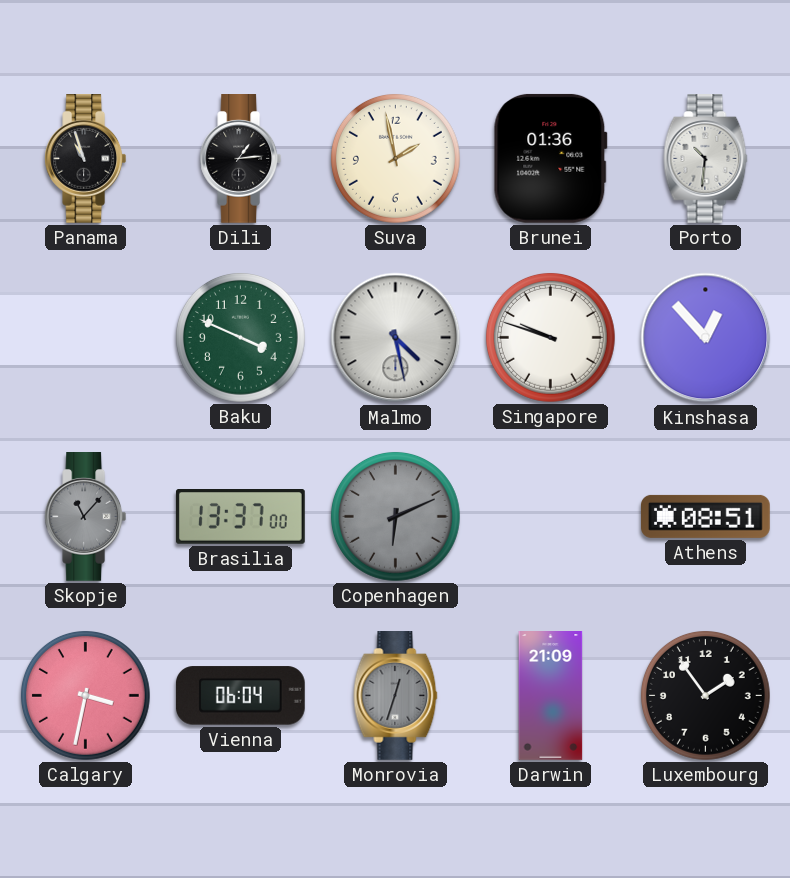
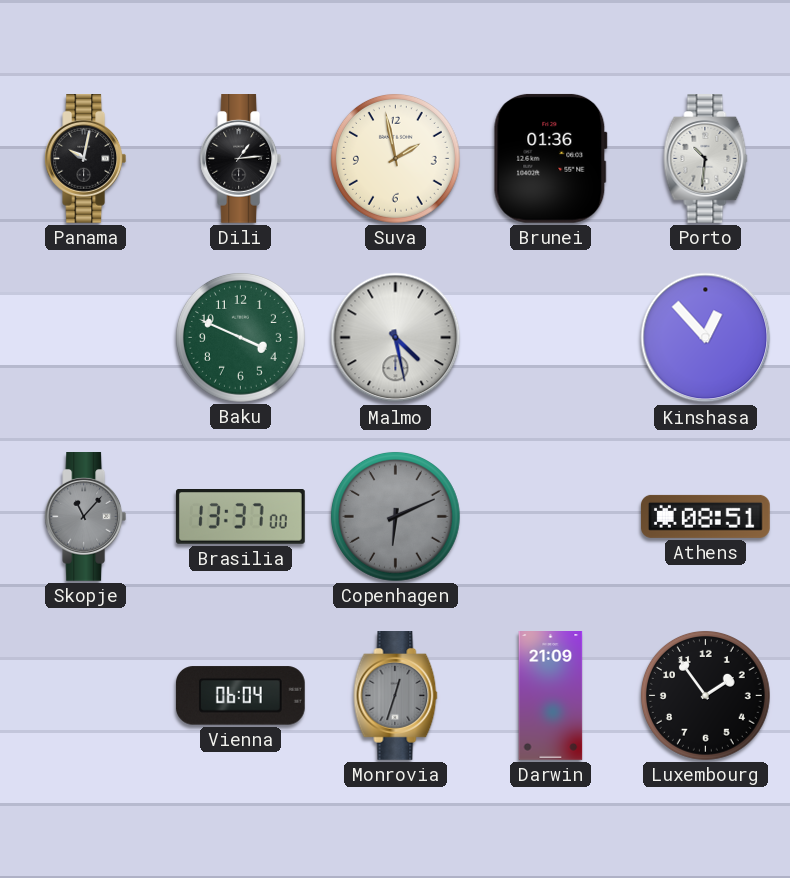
Panama: 10:57 -> 10:02 (86, 159)
Singapore: 9:48 -> none (550, 337)
Calgary: 3:32 -> none (85, 695)
